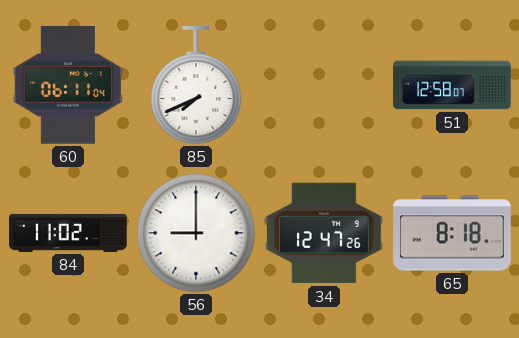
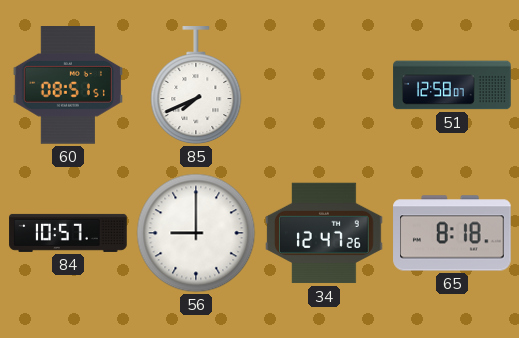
60: 06:11 -> 08:51 (68, 86)
84: 11:02 -> 10:57 (68, 233)
